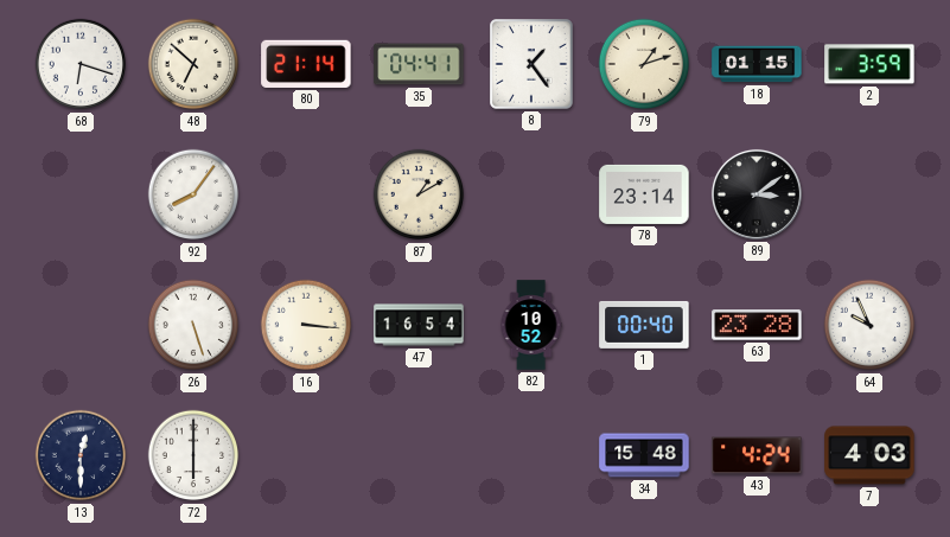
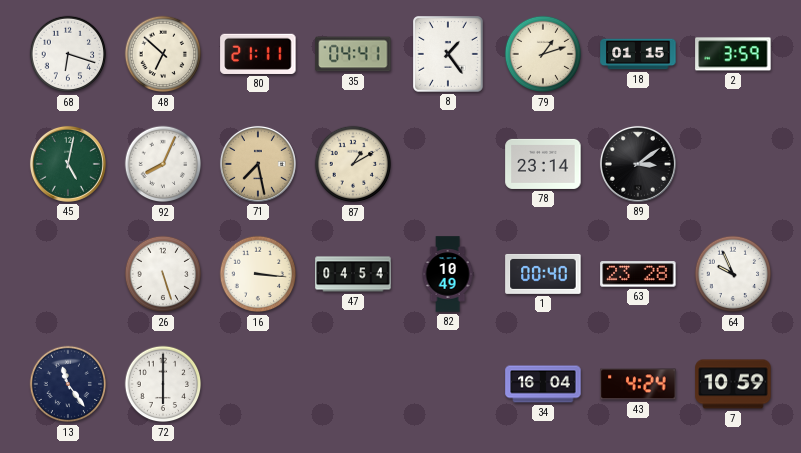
80: 21:14 -> 21:11 (258, 54)
45: none -> 5:02 (68, 164)
92: 8:06 -> 8:04 (163, 164)
71: none -> 7:28 (258, 164)
47: 16:54 -> 04:54 (353, 274)
82: 10:52 -> 10:49 (448, 274)
13: 12:30 -> 11:24 (68, 384)
34: 15:48 -> 16:04 (543, 384)
7: 4:03 -> 10:59 (733, 384)
